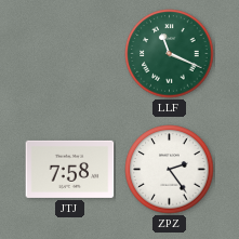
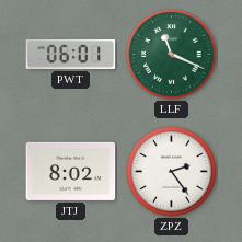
PWT: none -> 06:01 (71, 54)
JTJ: 7:58 -> 8:02 (71, 171)
